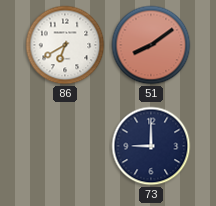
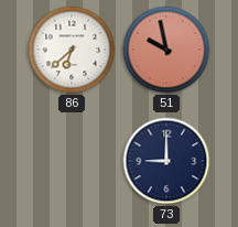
86: 6:40 -> 6:38 (72, 50)
51: 8:09 -> 9:58 (166, 50)
